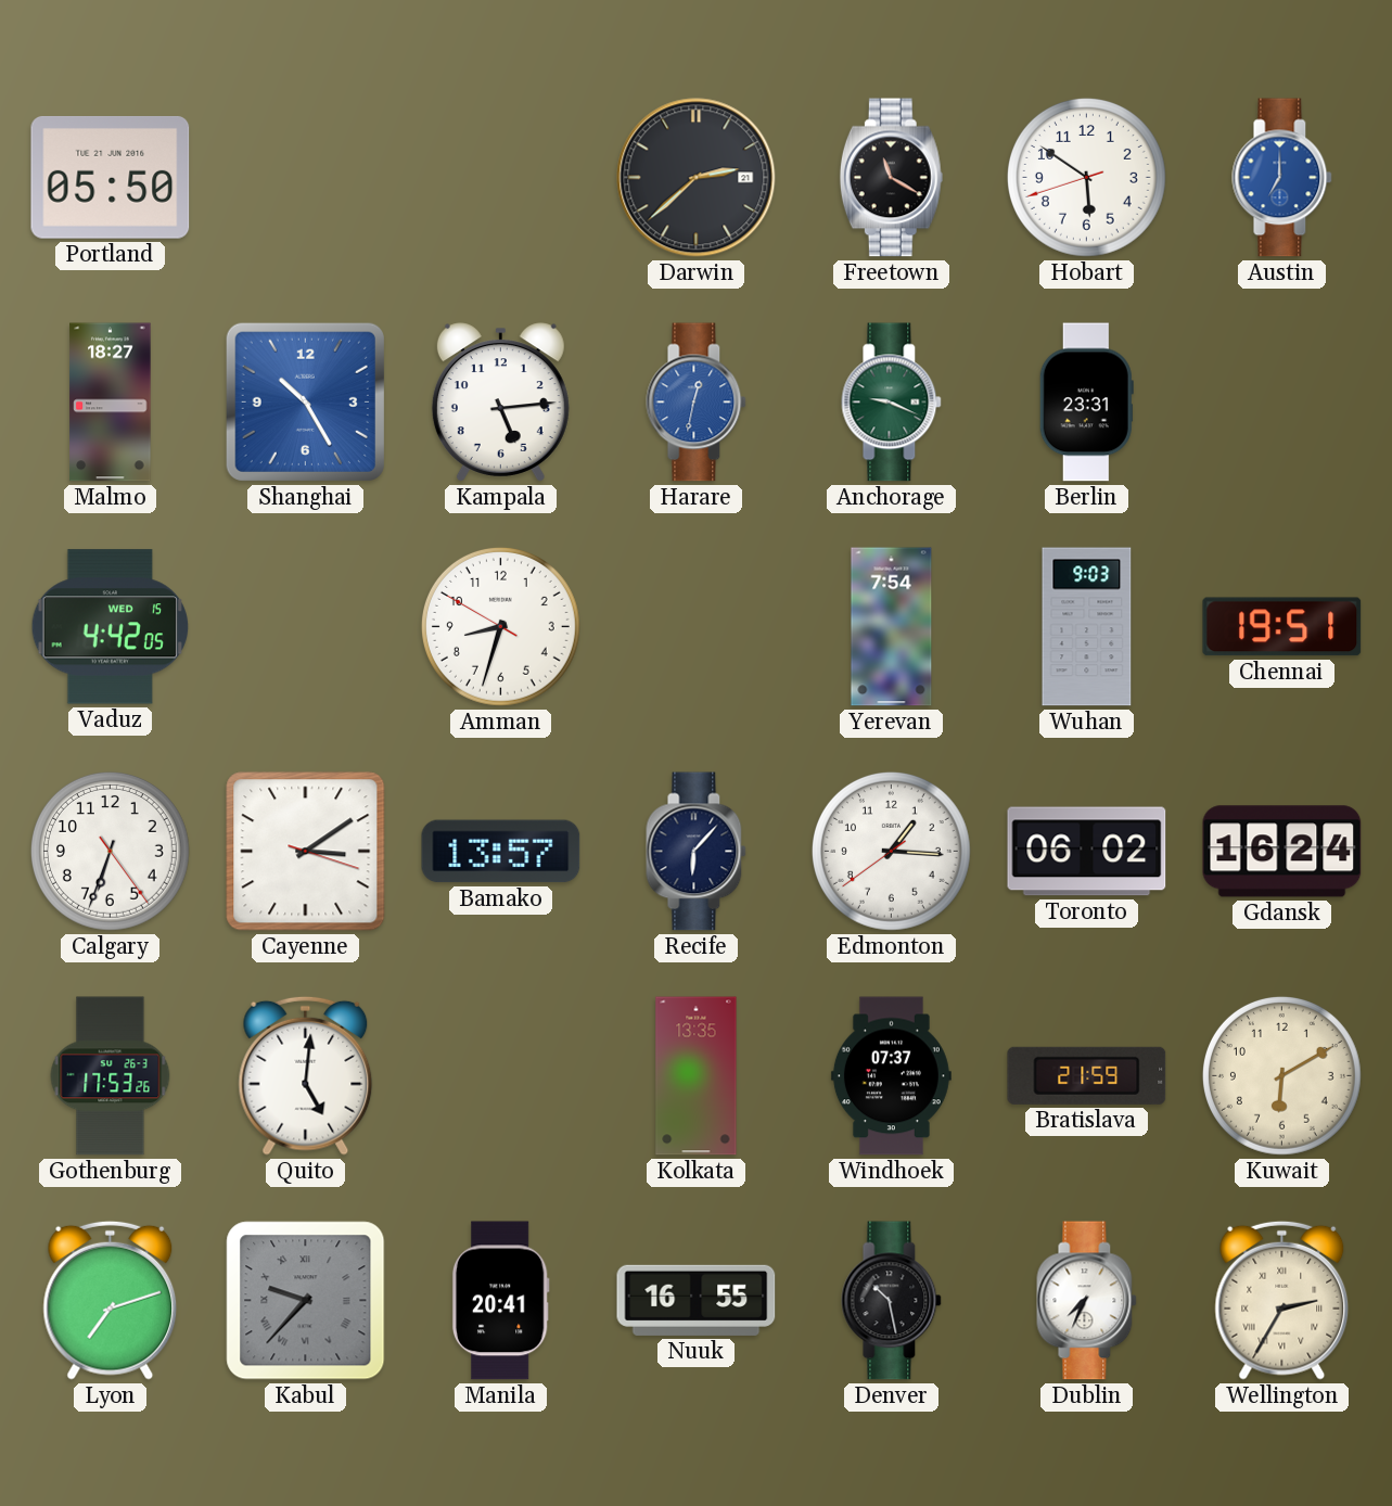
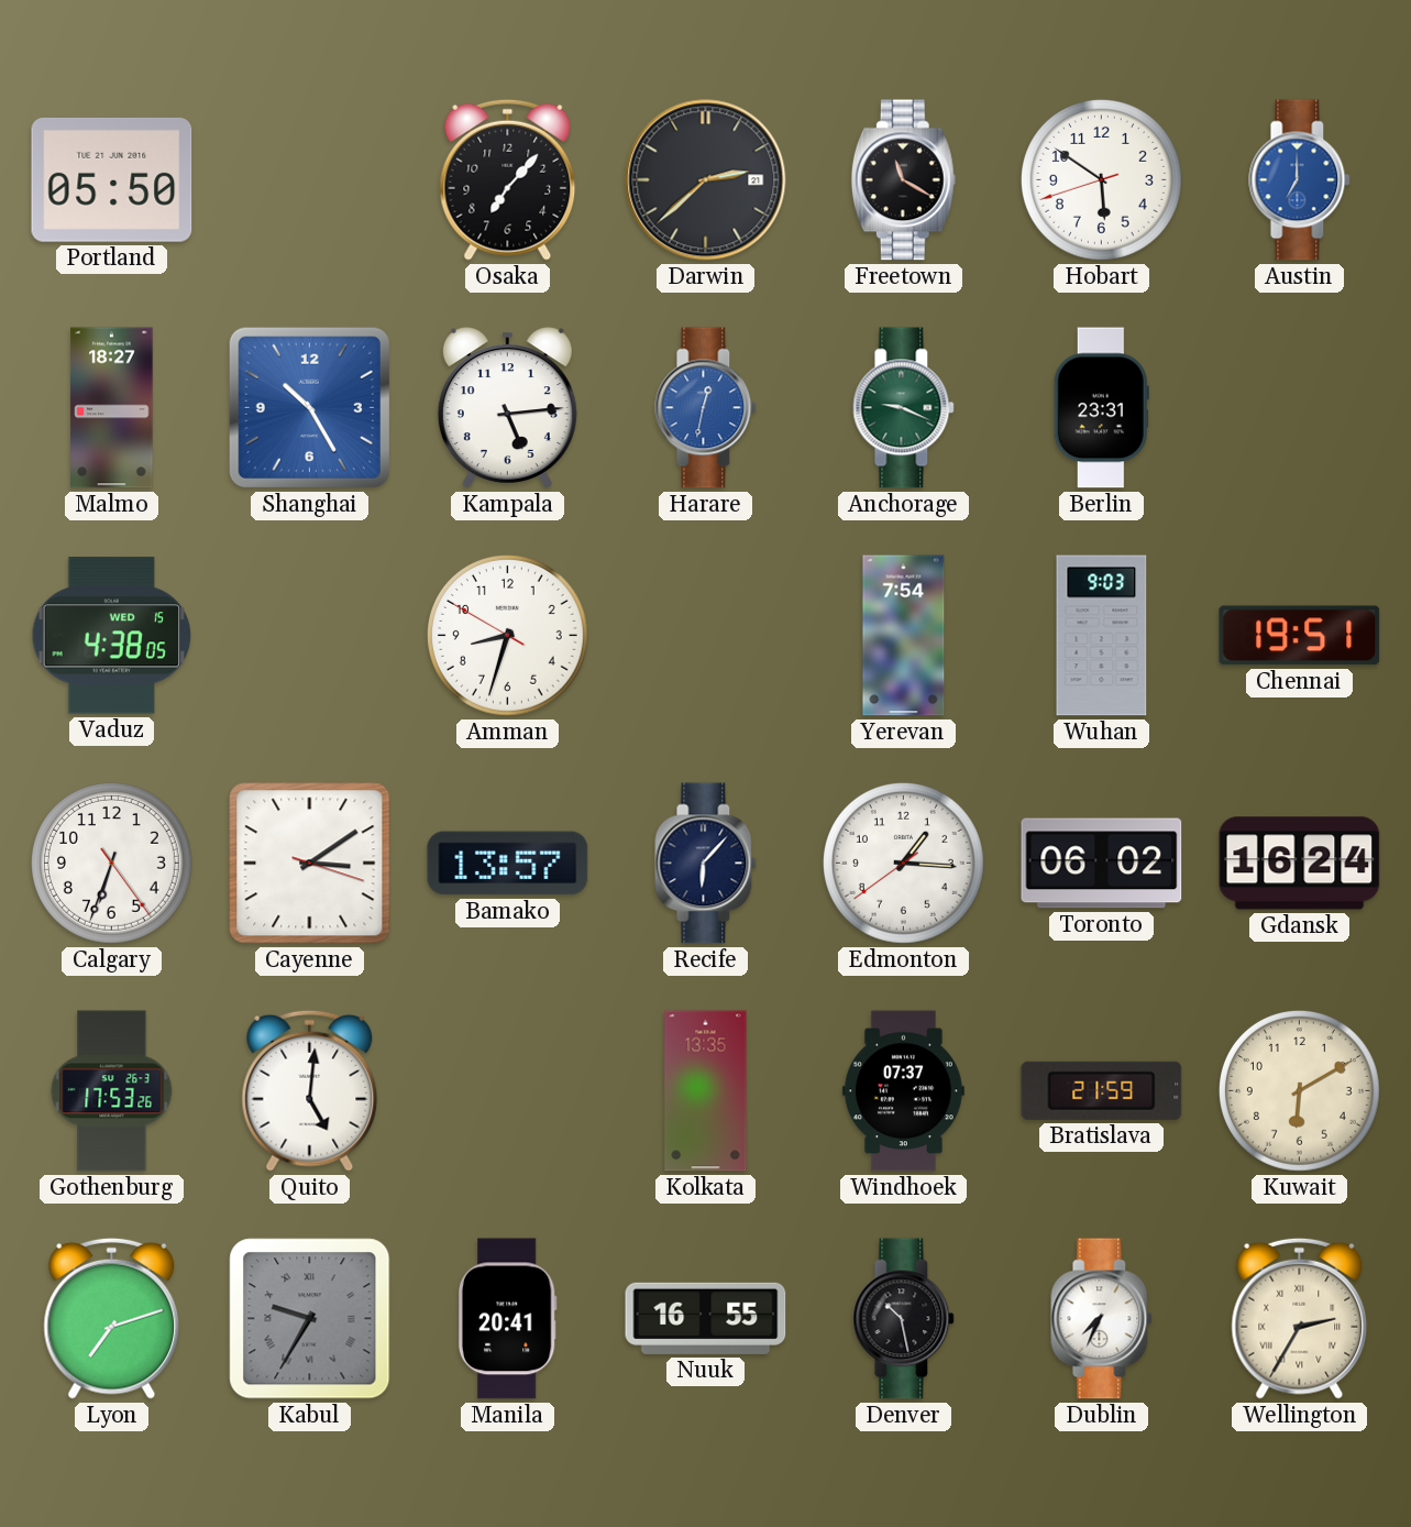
Osaka: none -> 7:07 (508, 179)
Vaduz: 4:42 -> 4:38 (111, 636)
Kabul: 9:37 -> 9:35 (310, 1319)
